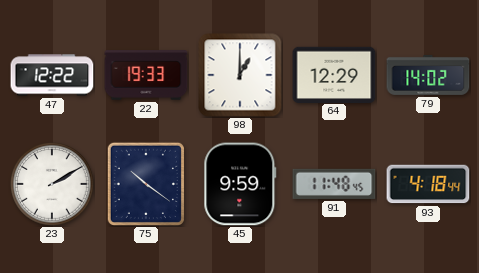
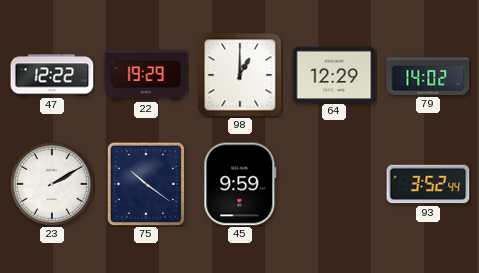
22: 19:33 -> 19:29 (146, 75)
91: 11:48 -> none (334, 184)
93: 4:18 -> 3:52 (428, 184)
